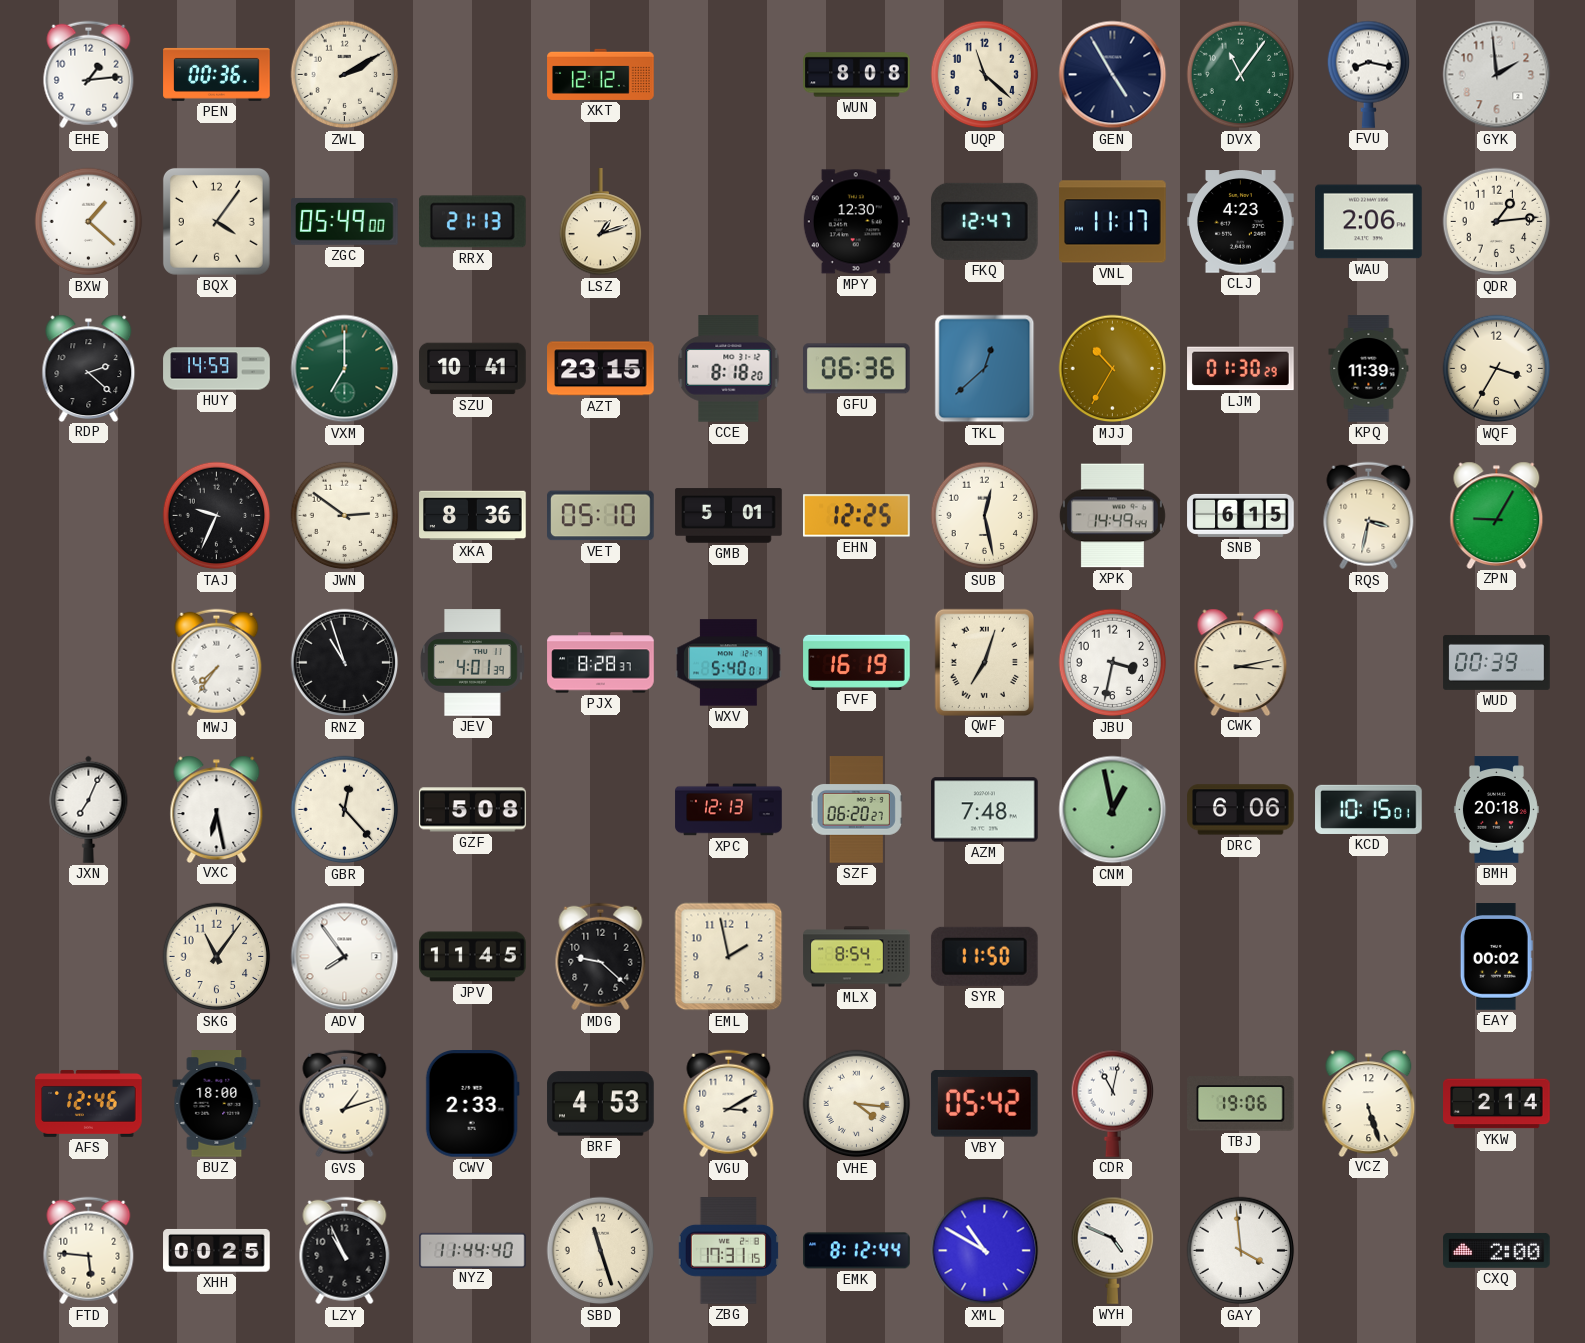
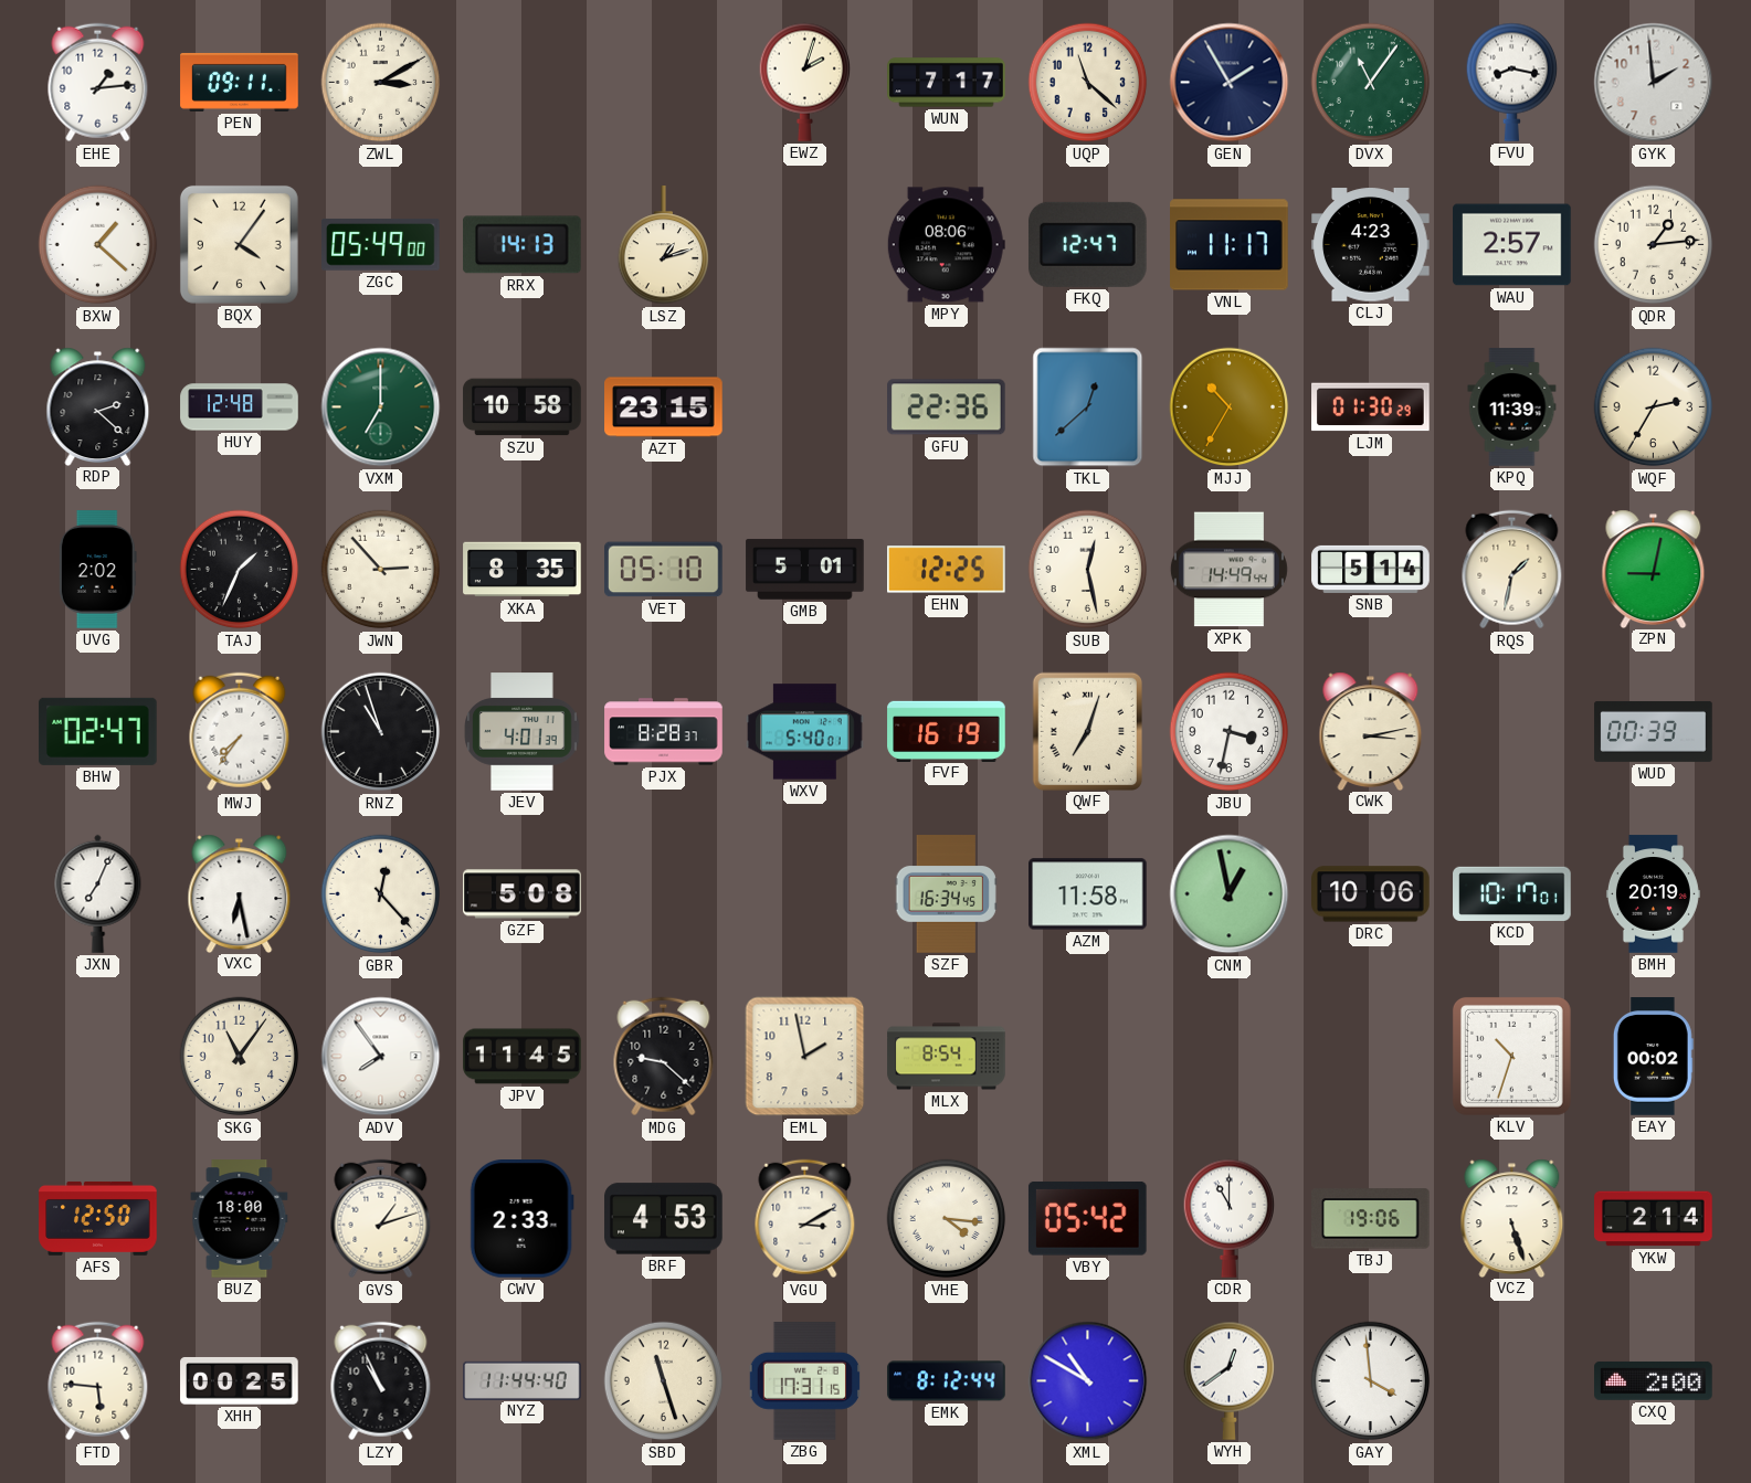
PEN: 00:36 -> 09:11 (240, 82)
ZWL: 2:10 -> 3:10 (381, 83)
XKT: 12:12 -> none (601, 74)
EWZ: none -> 2:03 (805, 82)
WUN: 8:08 -> 7:17 (947, 83)
GEN: 4:55 -> 1:55 (1230, 83)
RRX: 21:13 -> 14:13 (523, 245)
MPY: 12:30 -> 08:06 (946, 245)
WAU: 2:06 -> 2:57 (1512, 245)
HUY: 14:59 -> 12:48 (240, 407)
SZU: 10:41 -> 10:58 (523, 407)
CCE: 8:18 -> none (729, 369)
GFU: 06:36 -> 22:36 (947, 407)
WQF: 3:35 -> 2:35 (1654, 407)
UVG: none -> 2:02 (97, 570)
TAJ: 9:34 -> 1:34 (240, 570)
JWN: 2:51 -> 2:53 (381, 570)
XKA: 8:36 -> 8:35 (523, 570)
SNB: 6:15 -> 5:14 (1371, 569)
RQS: 3:32 -> 1:32 (1512, 570)
ZPN: 9:05 -> 9:02 (1654, 569)
BHW: none -> 02:47 (98, 731)
XPC: 12:13 -> none (729, 810)
SZF: 06:20 -> 16:34 (946, 894)
AZM: 7:48 -> 11:58 (1088, 894)
DRC: 6:06 -> 10:06 (1371, 894)
KCD: 10:15 -> 10:17 (1512, 893)
BMH: 20:18 -> 20:19 (1653, 894)
SYR: 11:50 -> none (984, 956)
KLV: none -> 10:33 (1511, 1056)
AFS: 12:46 -> 12:50 (98, 1218)
CDR: 11:02 -> 11:00 (1230, 1218)
WYH: 4:49 -> 12:39 (1230, 1380)
